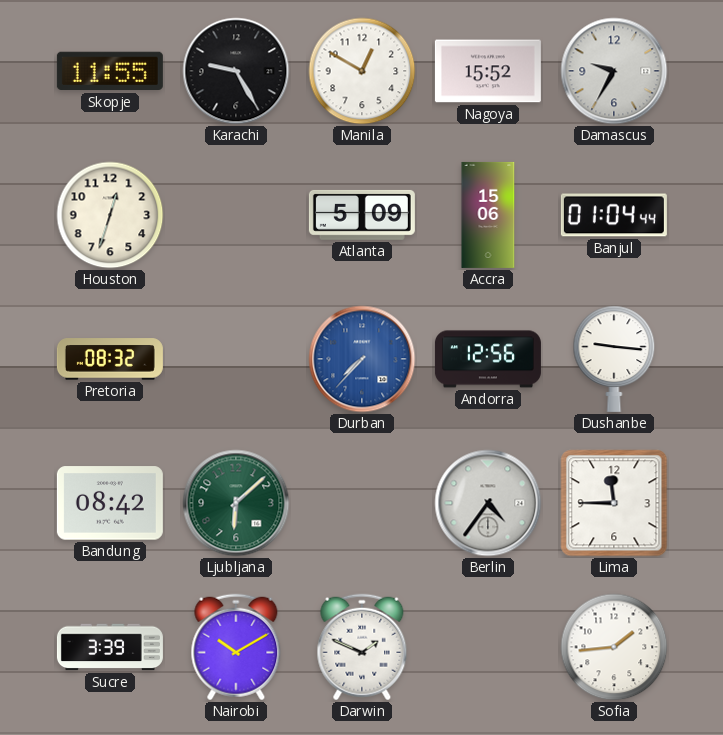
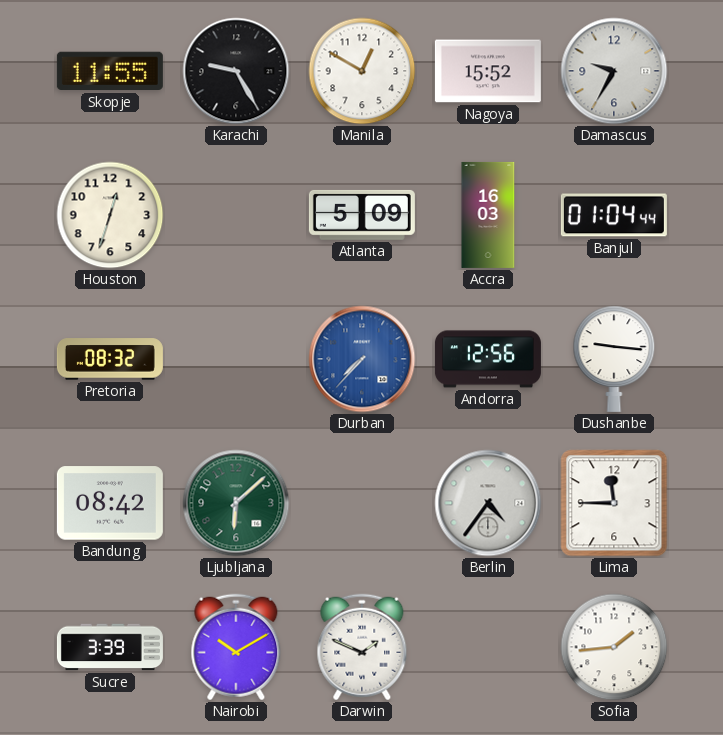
Accra: 15:06 -> 16:03 (488, 215)
